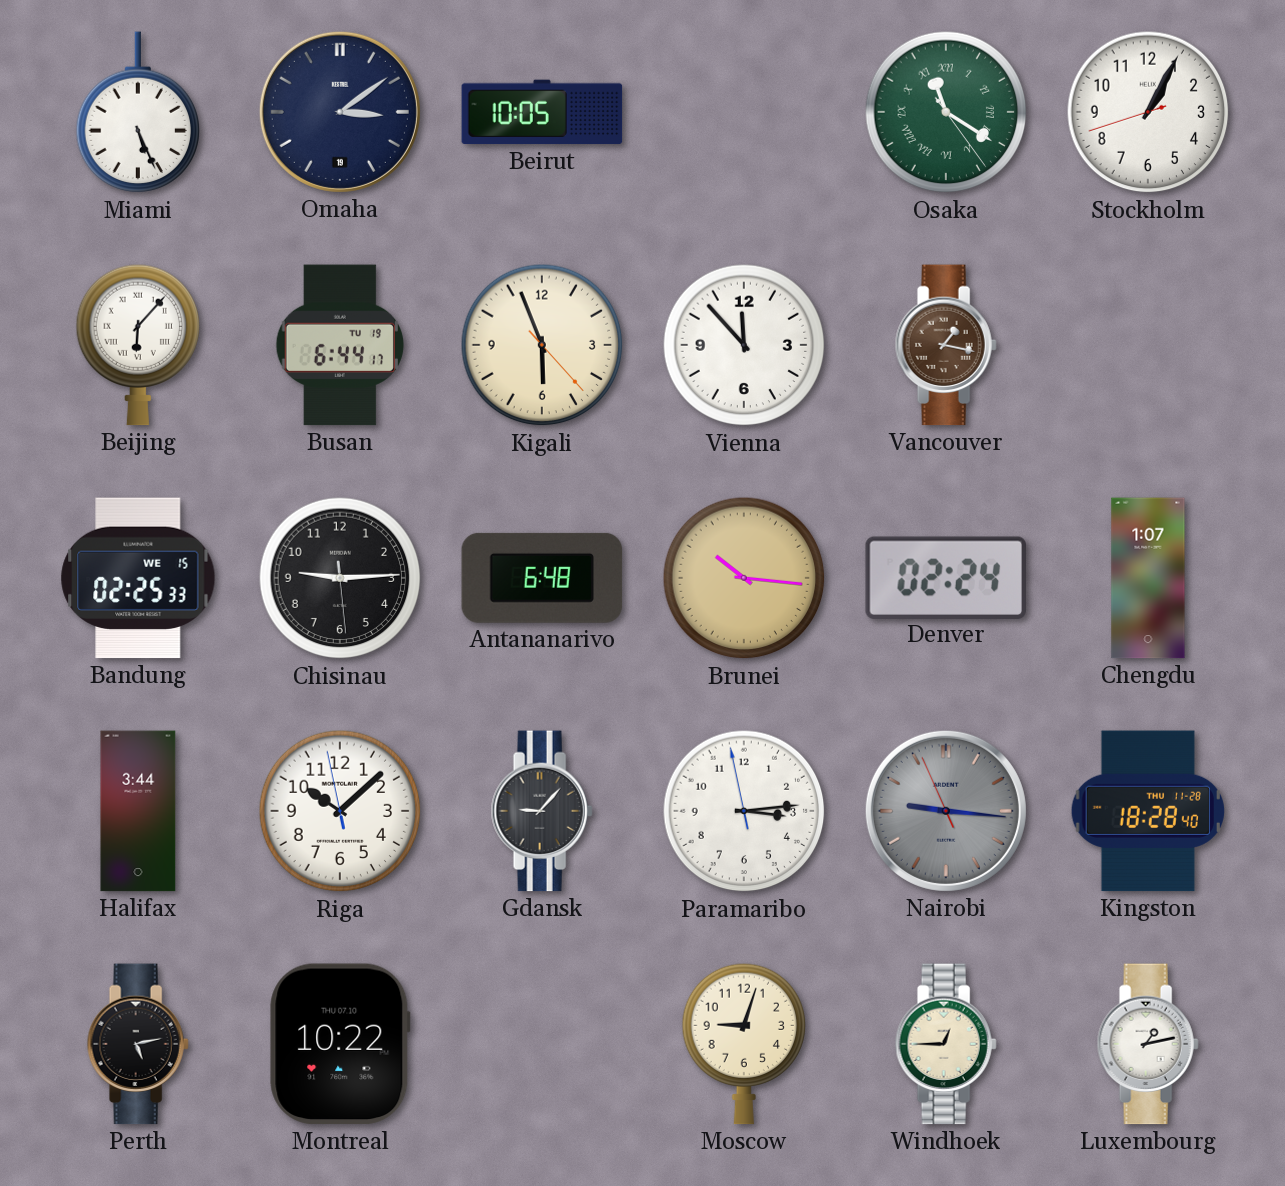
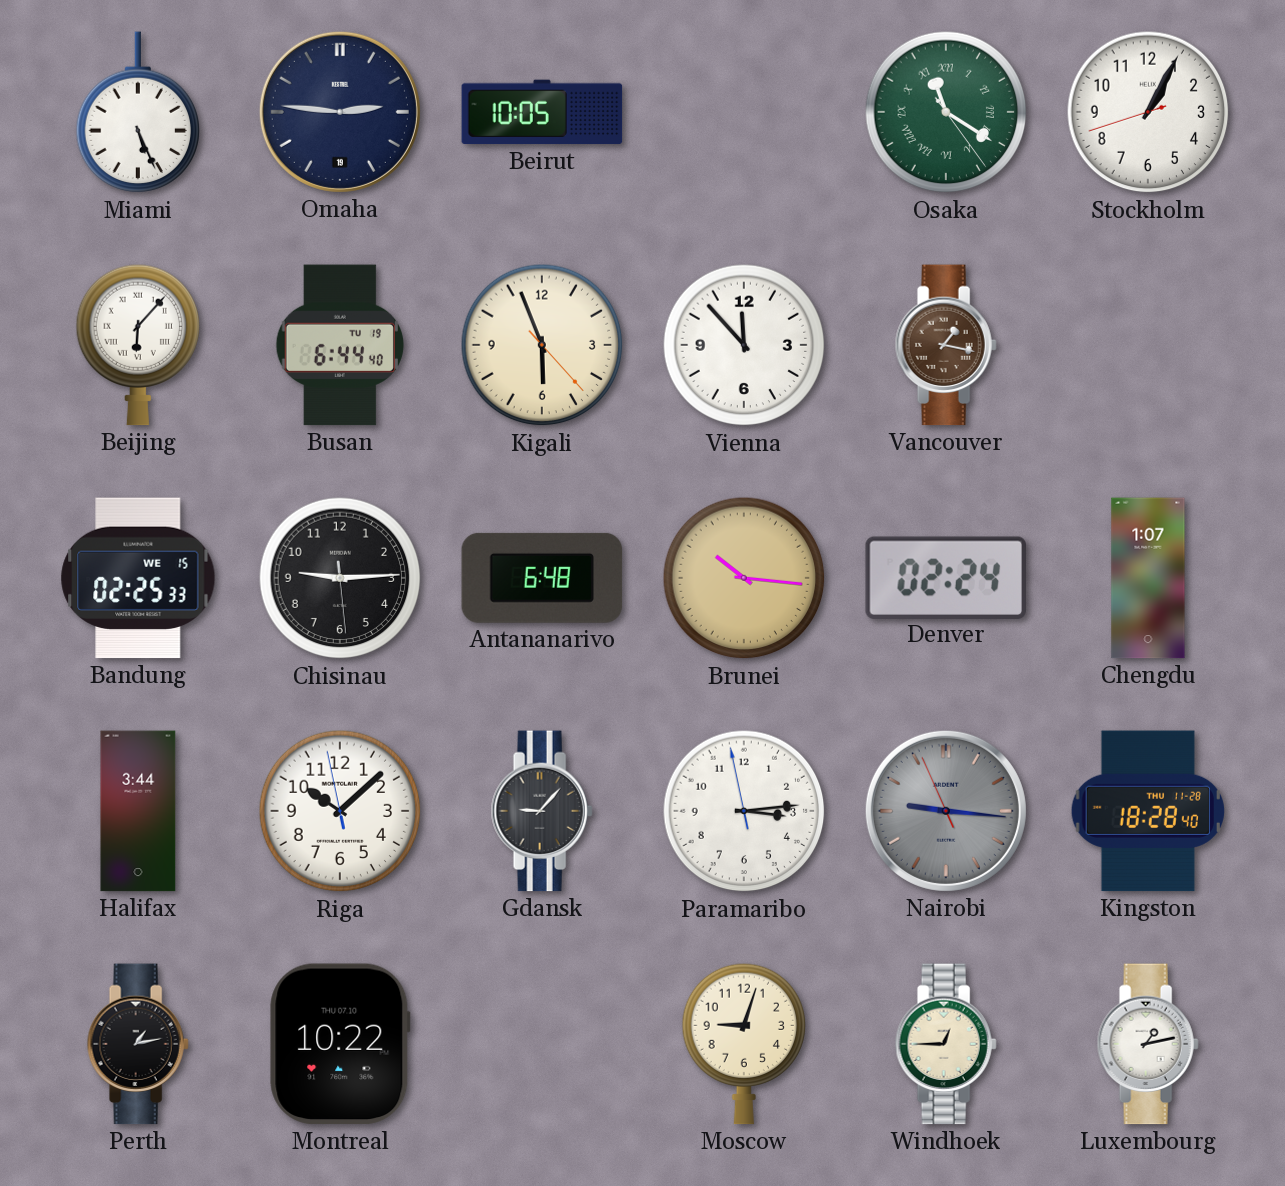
Omaha: 3:09 -> 2:46 (340, 112)
Busan: 6:44:17 -> 6:44:40 (340, 345)
Perth: 5:13 -> 1:13 (138, 1044)
